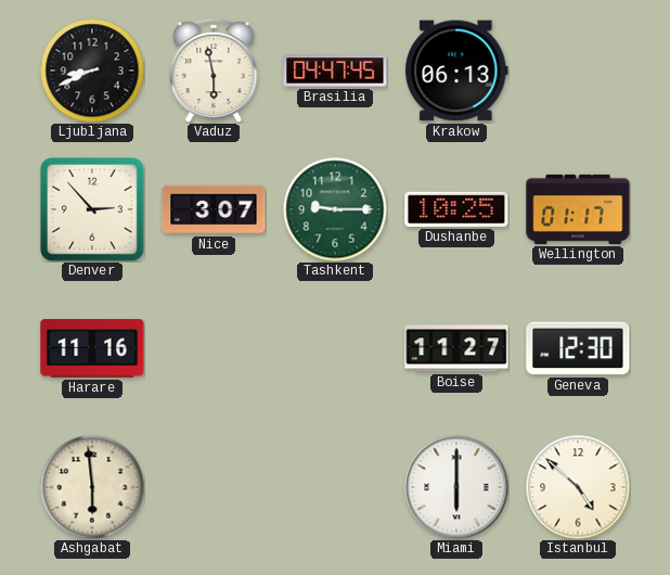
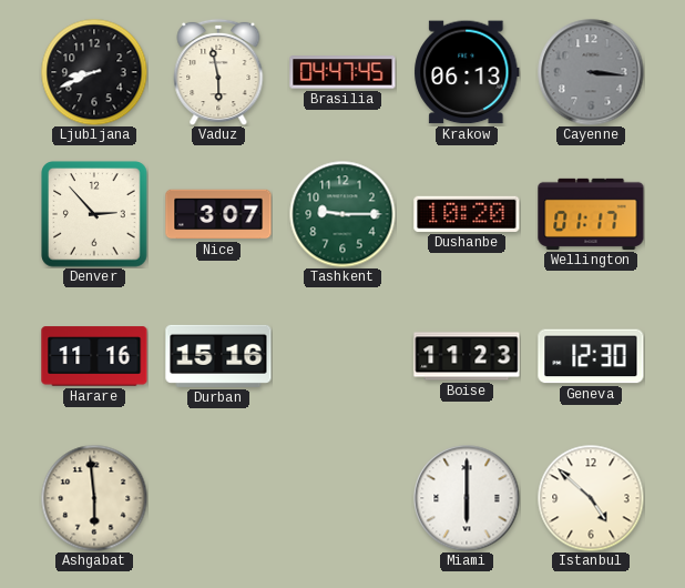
Cayenne: none -> 3:16 (591, 72)
Dushanbe: 10:25 -> 10:20 (467, 214)
Durban: none -> 15:16 (218, 356)
Boise: 11:27 -> 11:23 (467, 356)
